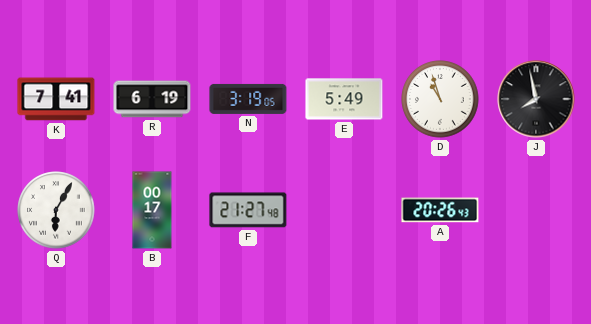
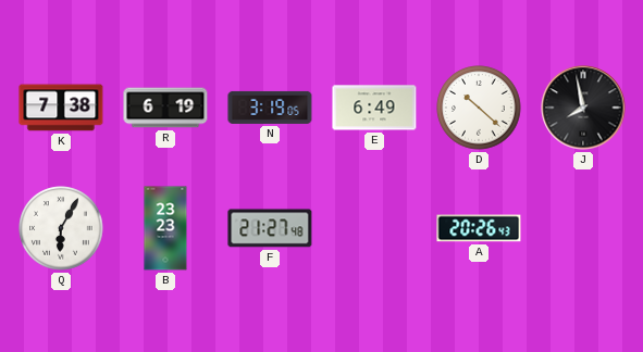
K: 7:41 -> 7:38 (61, 108)
E: 5:49 -> 6:49 (374, 108)
D: 10:57 -> 10:22 (479, 108)
B: 00:17 -> 23:23 (165, 228)
